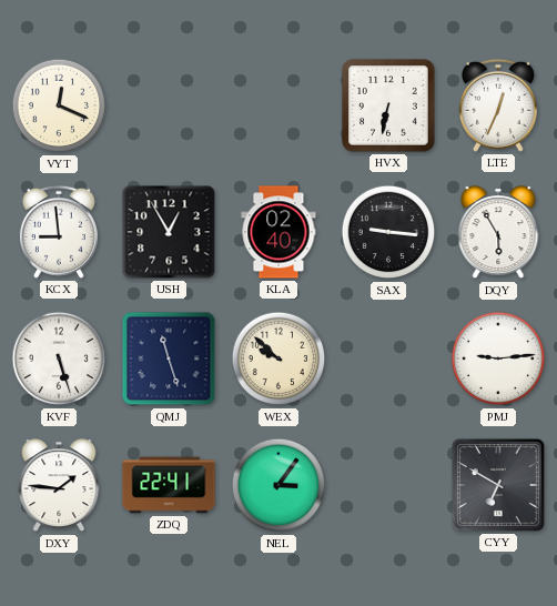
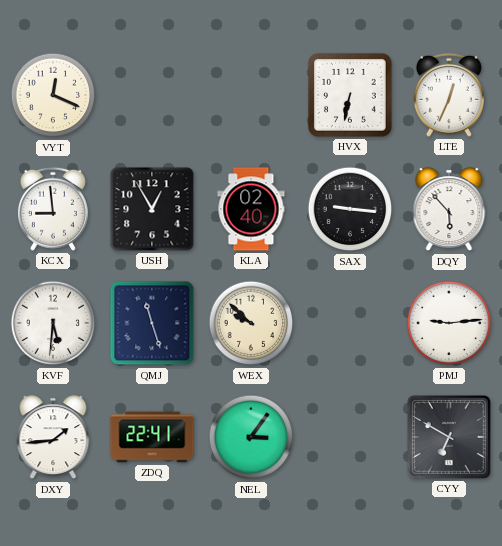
DQY: 5:55 -> 5:53 (449, 210)
KVF: 5:27 -> 5:31 (53, 323)
DXY: 1:46 -> 1:44 (53, 438)
